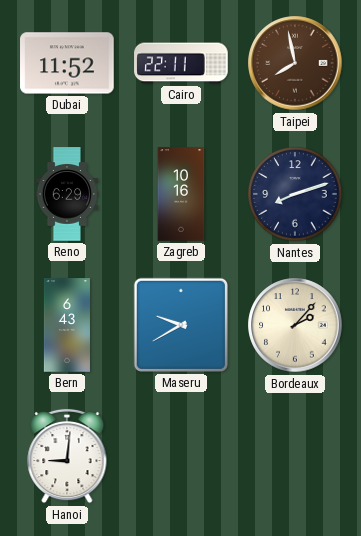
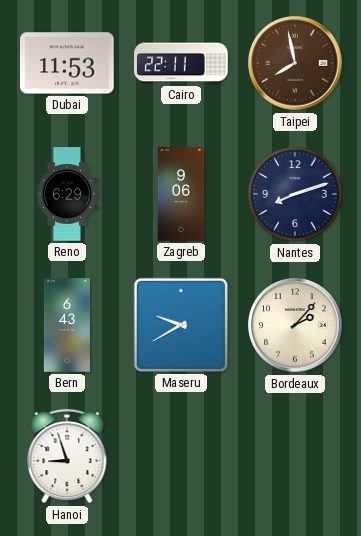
Dubai: 11:52 -> 11:53 (67, 63)
Zagreb: 10:16 -> 9:06 (181, 194)
Hanoi: 9:01 -> 8:57 (67, 456)
